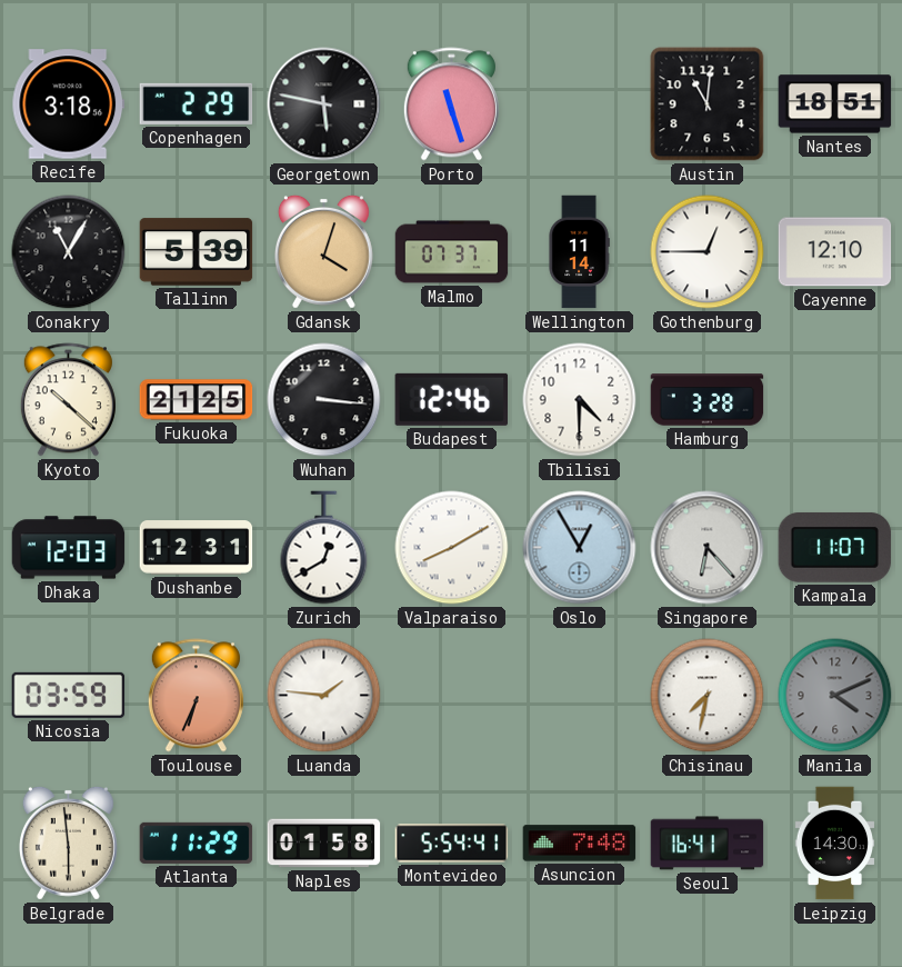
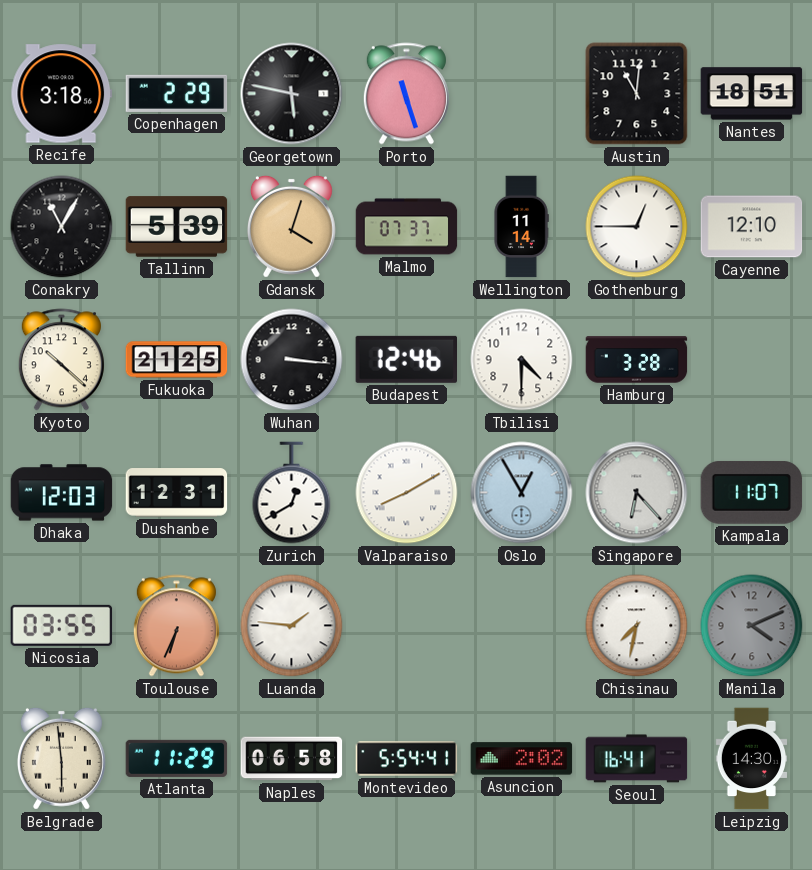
Nicosia: 03:59 -> 03:55 (62, 625)
Naples: 01:58 -> 06:58 (292, 759)
Asuncion: 7:48 -> 2:02 (522, 759)
